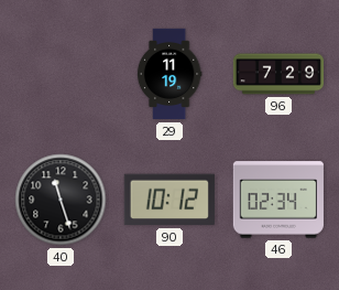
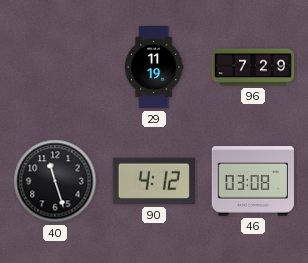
90: 10:12 -> 4:12 (154, 181)
46: 02:34 -> 03:08 (253, 181)
